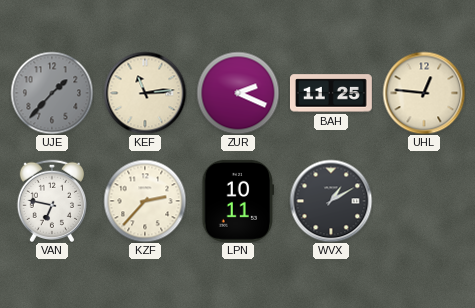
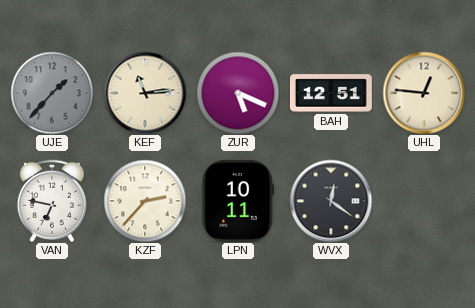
ZUR: 2:19 -> 5:19 (238, 93)
BAH: 11:25 -> 12:51 (331, 93)
WVX: 1:10 -> 12:21 (331, 201)
